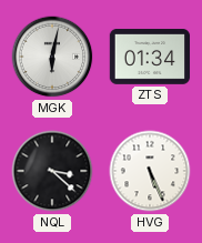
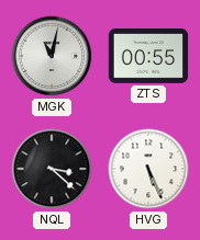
MGK: 6:02 -> 11:02 (52, 56)
ZTS: 01:34 -> 00:55 (148, 57)
